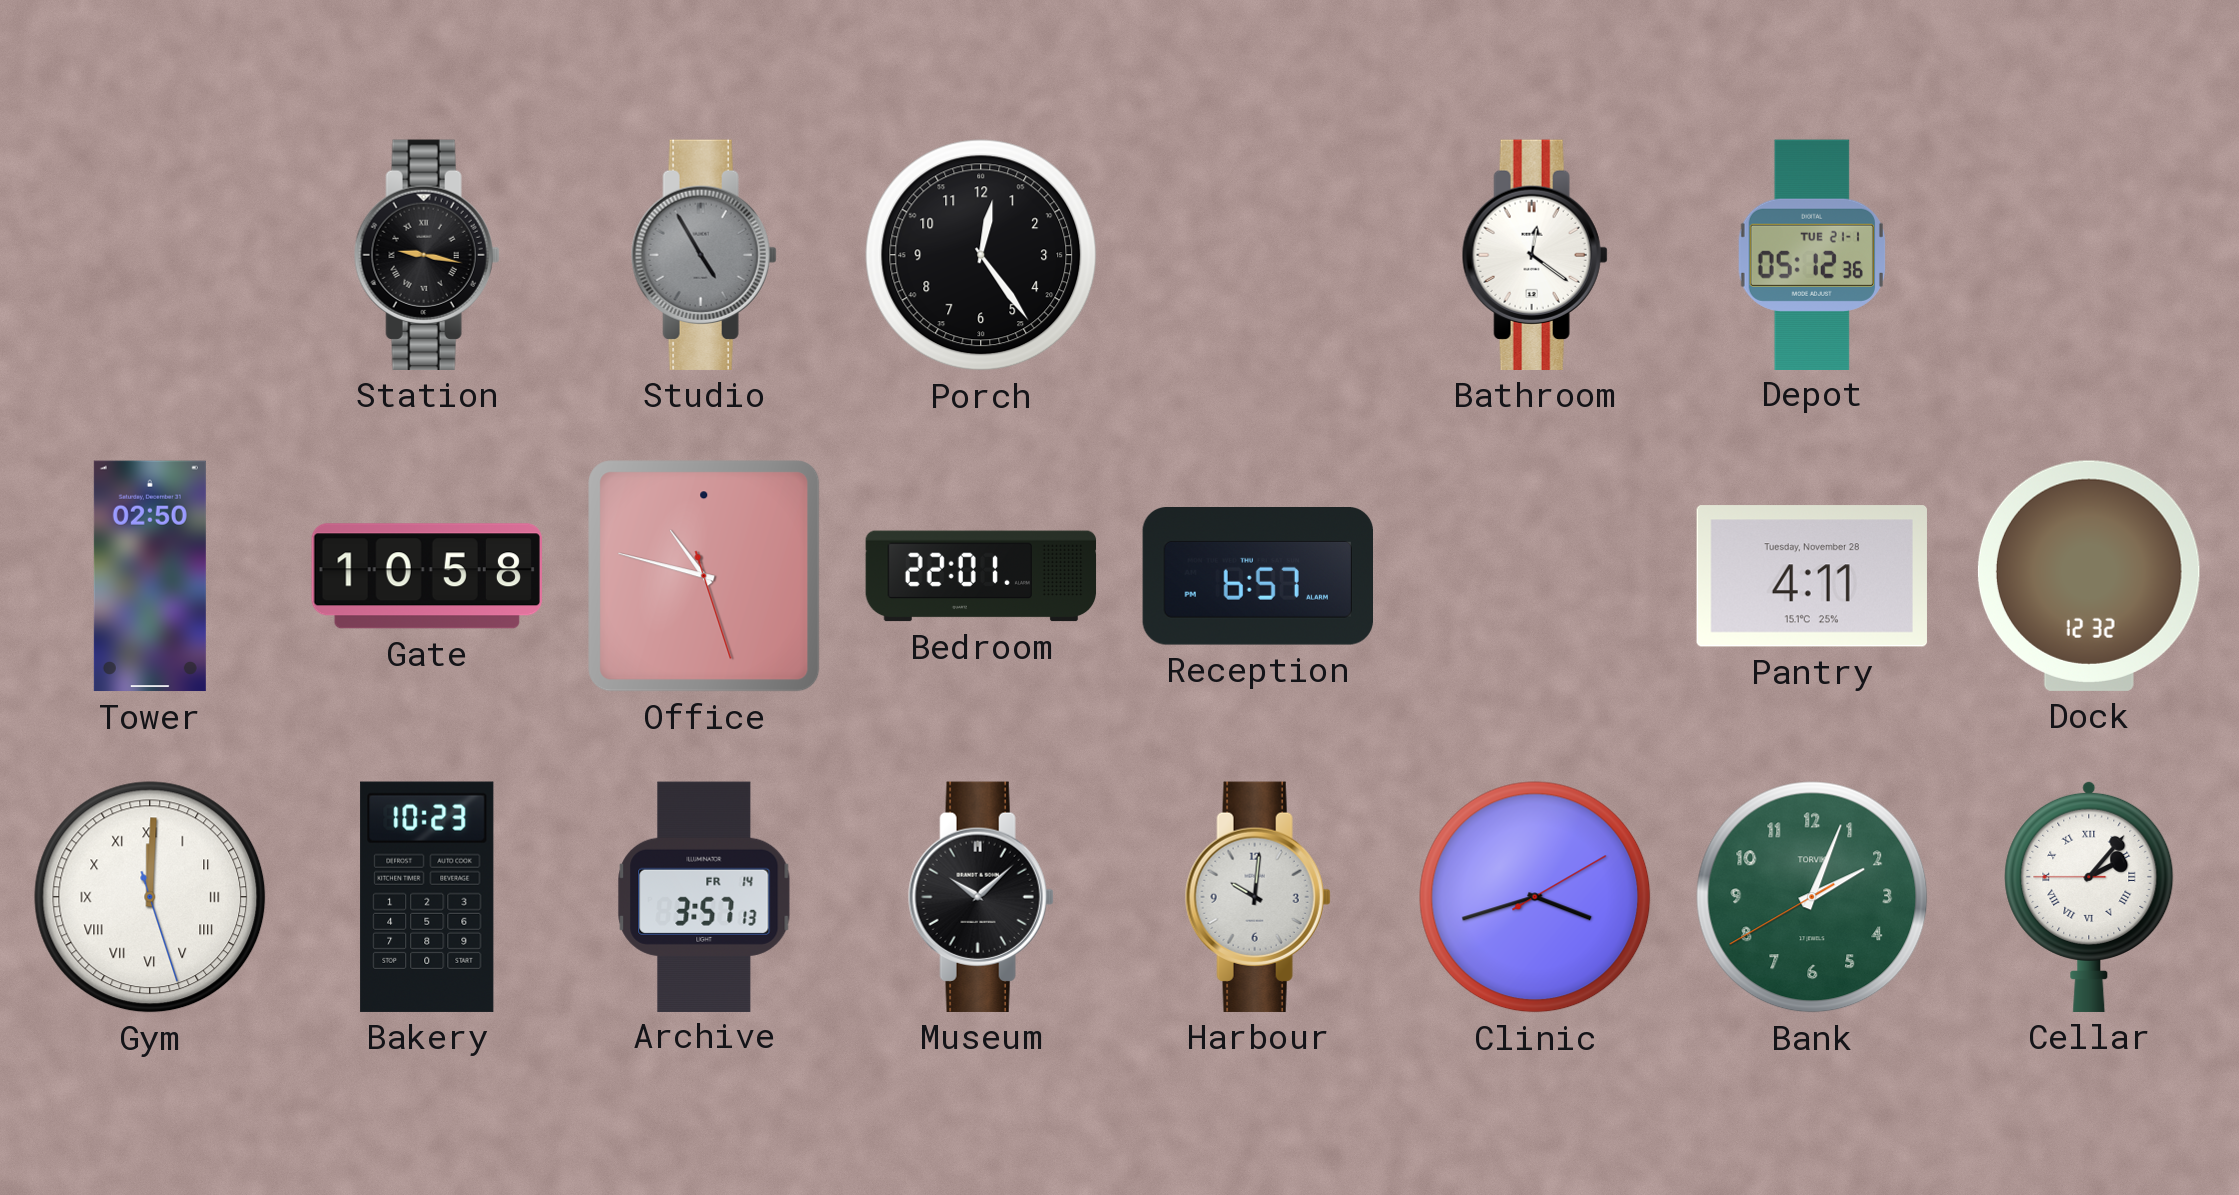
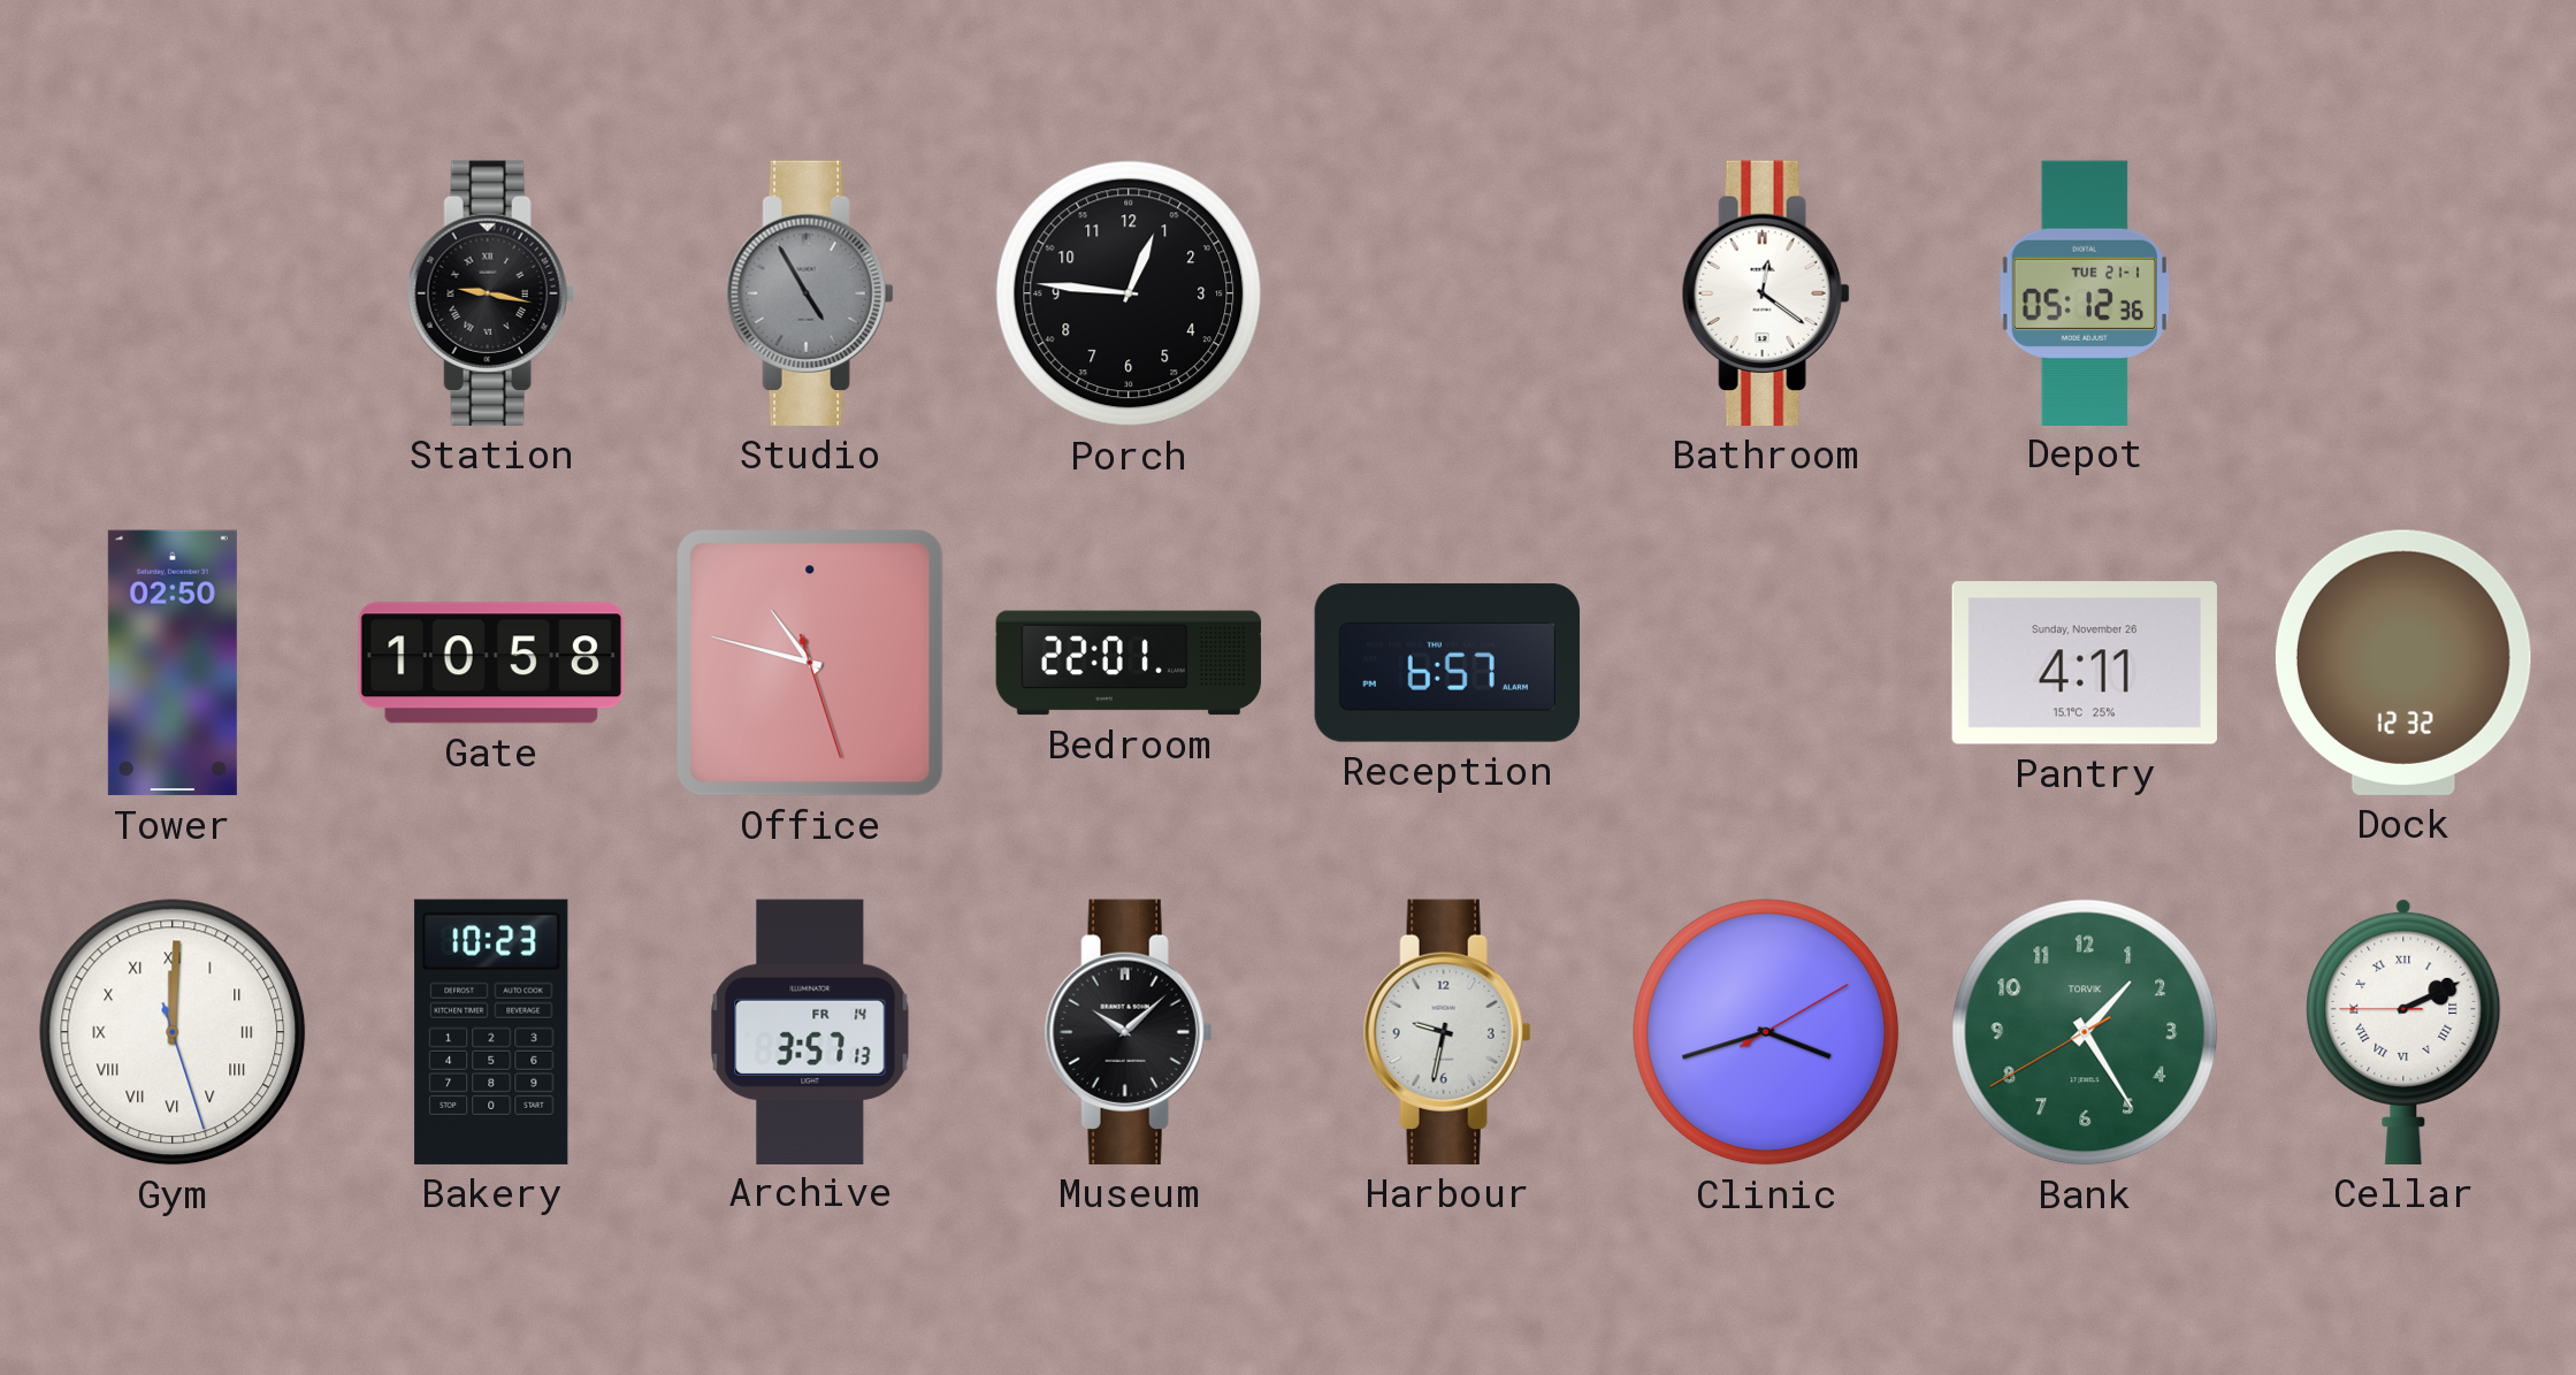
Porch: 12:24 -> 12:46 (1129, 293)
Pantry date: Tuesday, November 28 -> Sunday, November 26 (2085, 663)
Harbour: 10:01 -> 9:32 (1447, 1032)
Bank: 2:03 -> 1:24 (2085, 1032)
Cellar: 2:06 -> 2:10 (2403, 1031)
